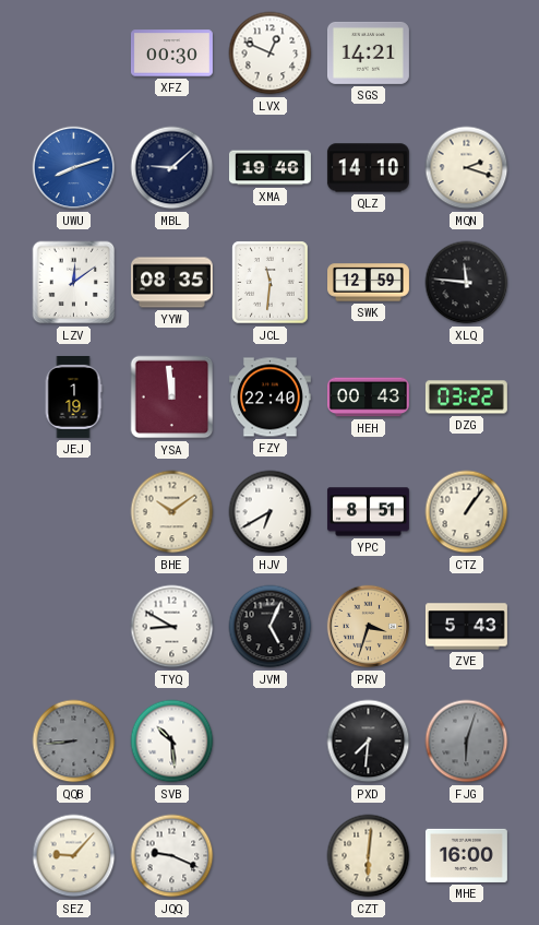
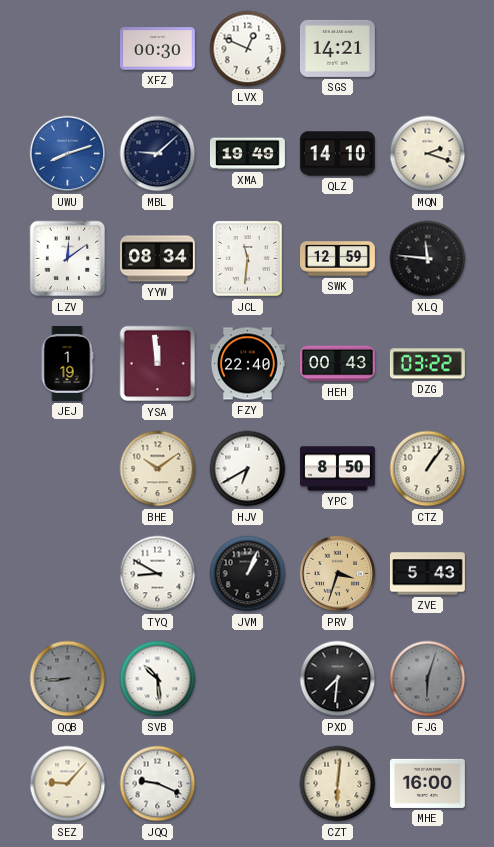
XMA: 19:46 -> 19:49 (247, 154)
YYW: 08:35 -> 08:34 (157, 259)
YPC: 8:51 -> 8:50 (337, 469)
JVM: 5:04 -> 1:04 (248, 574)
